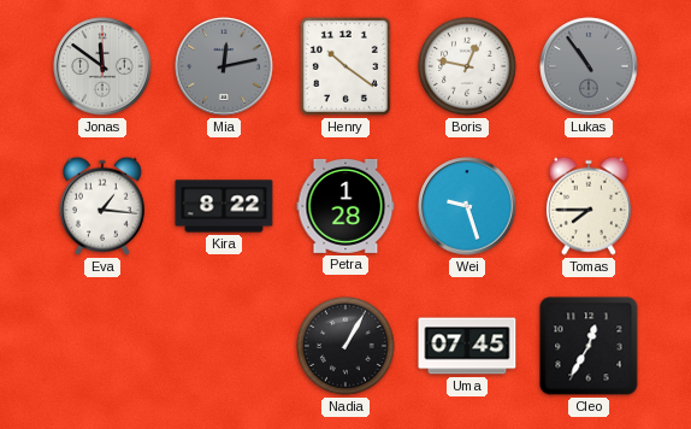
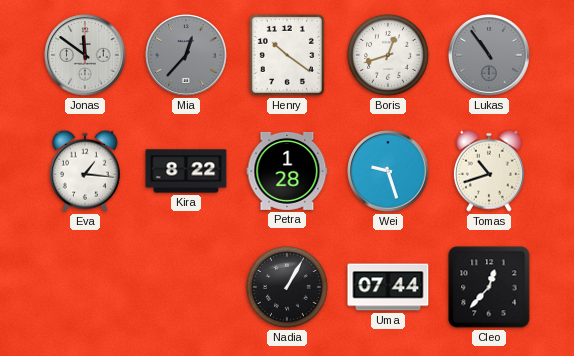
Mia: 12:13 -> 12:37 (186, 55)
Boris: 12:47 -> 12:42 (389, 56)
Tomas: 7:45 -> 10:42 (489, 171)
Uma: 07:45 -> 07:44 (388, 287)
Cleo: 12:35 -> 12:37 (489, 287)
